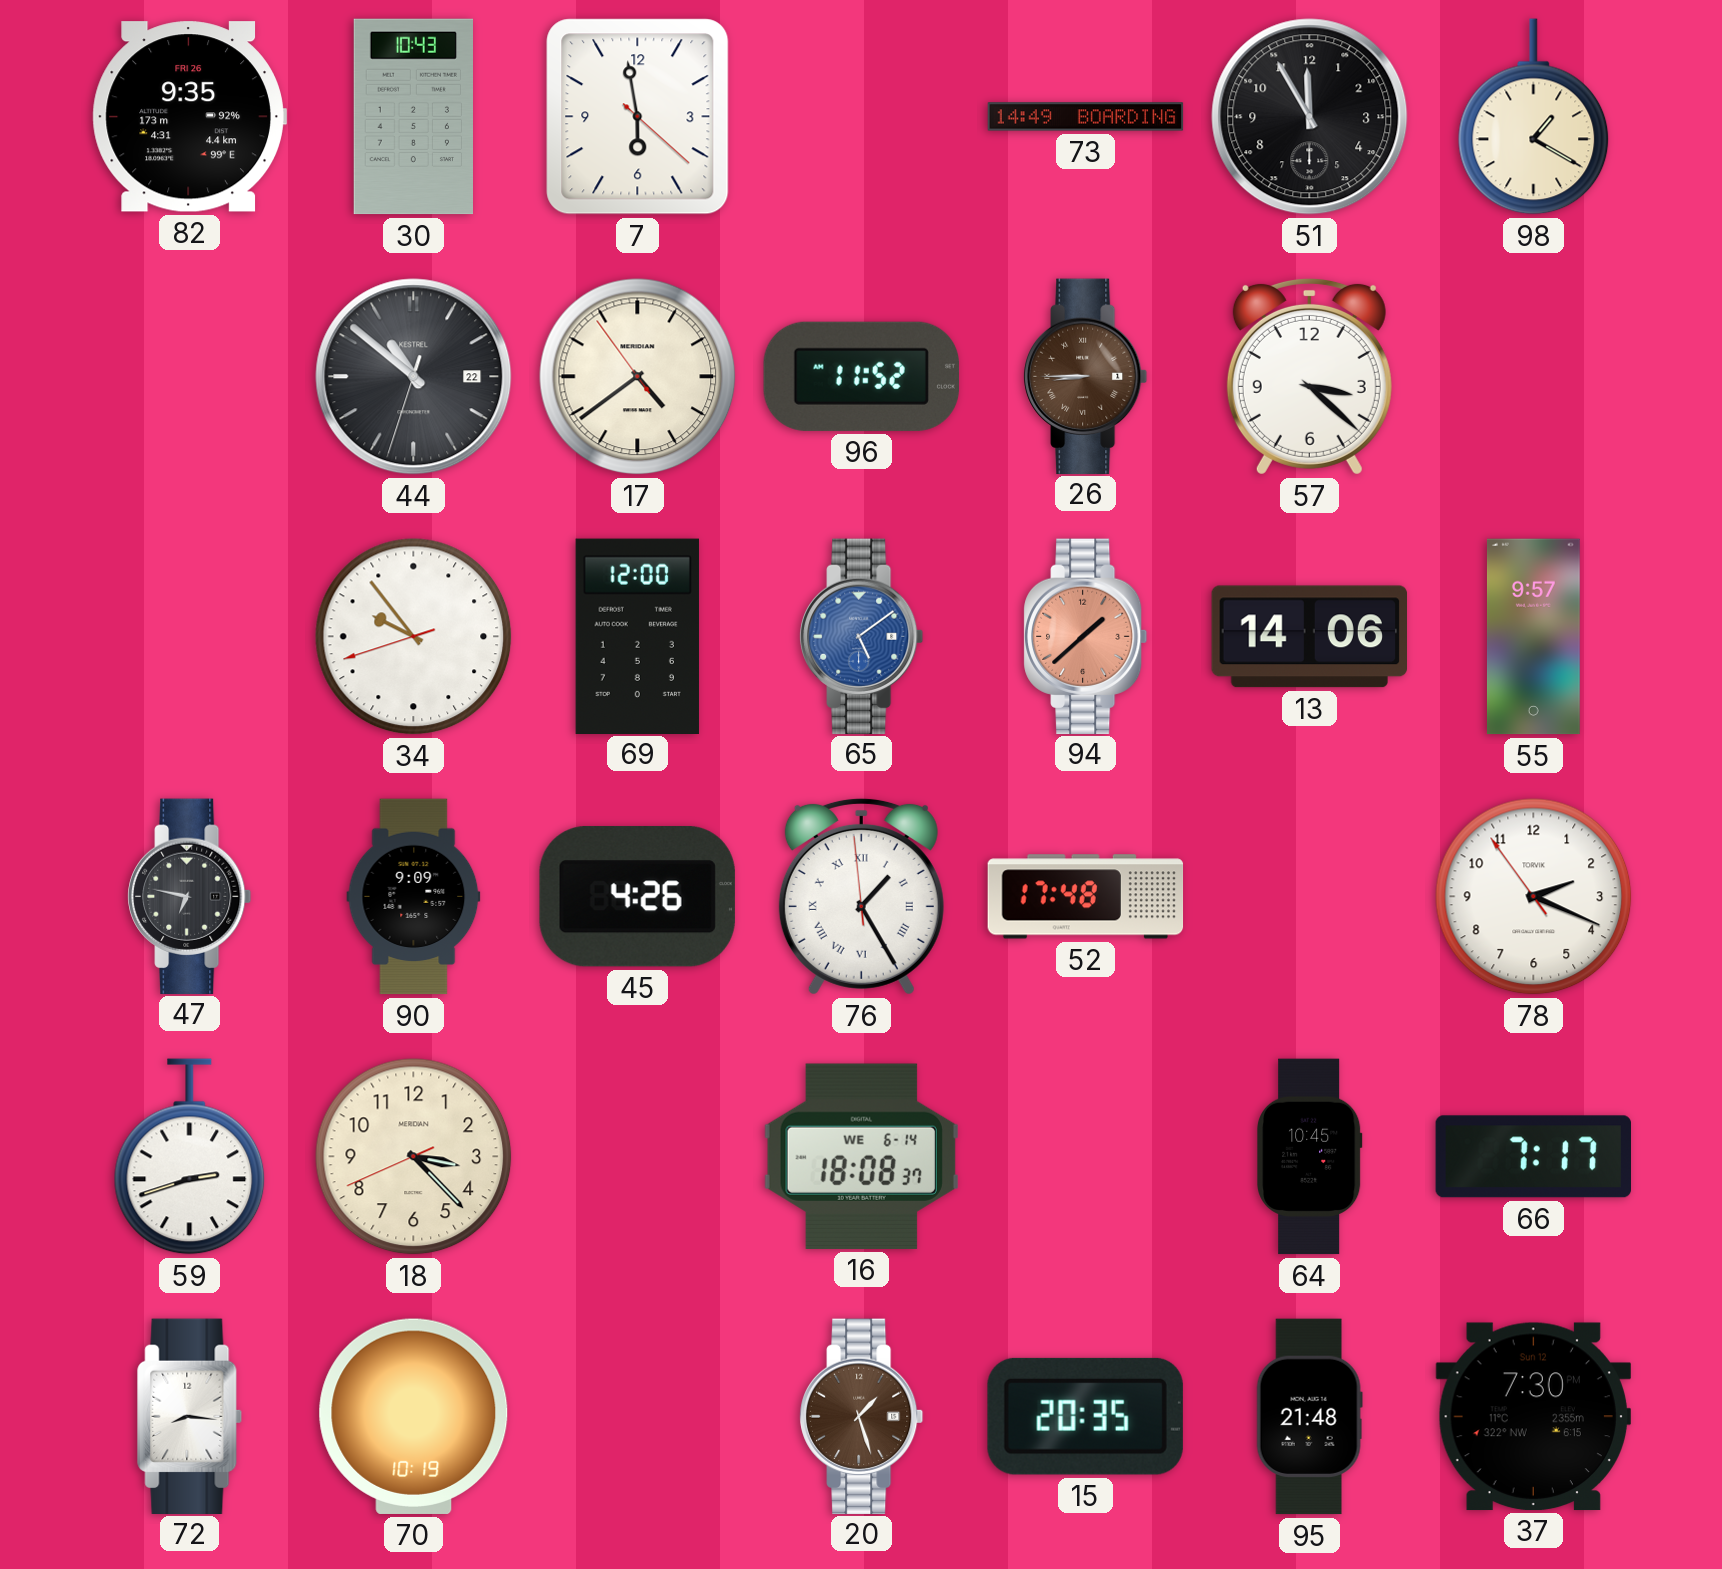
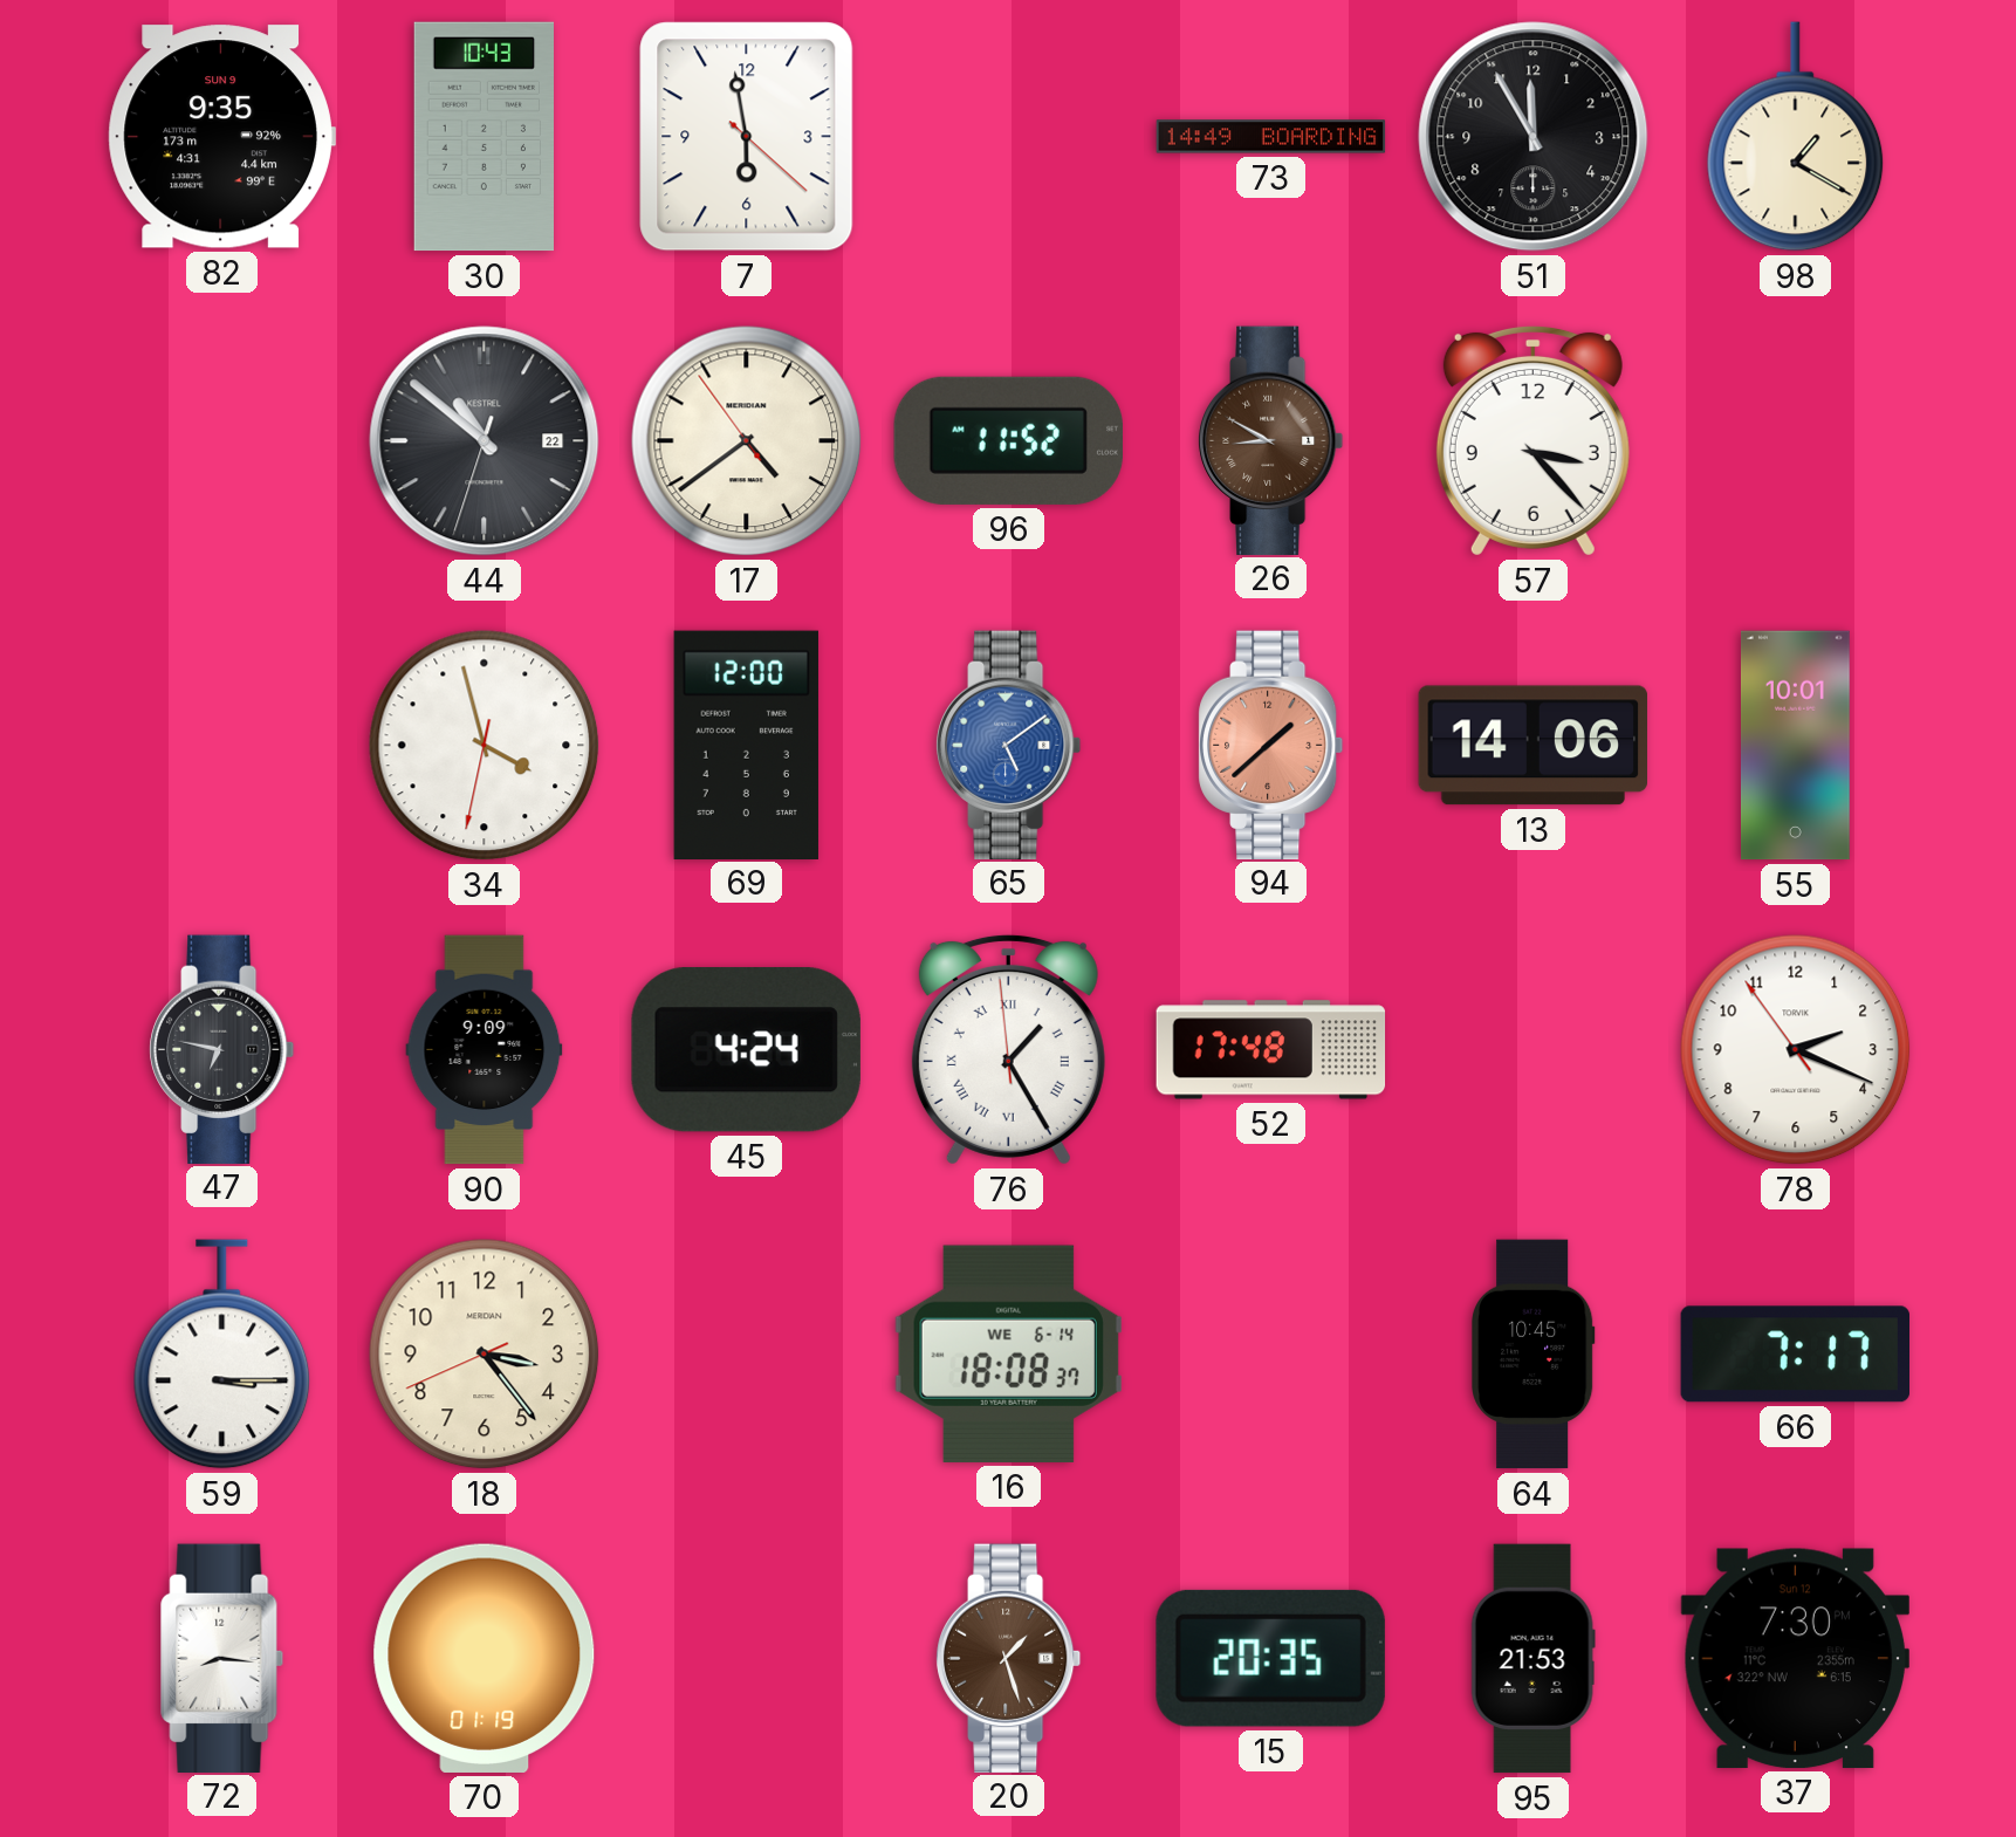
82 date: FRI 26 -> SUN 9 (221, 137)
26: 8:45 -> 8:50 (1271, 440)
57: 3:22 -> 3:23 (1532, 440)
34: 9:53 -> 3:57 (485, 746)
55: 9:57 -> 10:01 (1795, 746)
45: 4:26 -> 4:24 (746, 1050)
59: 2:42 -> 3:15 (222, 1355)
18: 3:22 -> 3:23 (485, 1355)
70: 10:19 -> 01:19 (485, 1658)
95: 21:48 -> 21:53 (1532, 1659)
